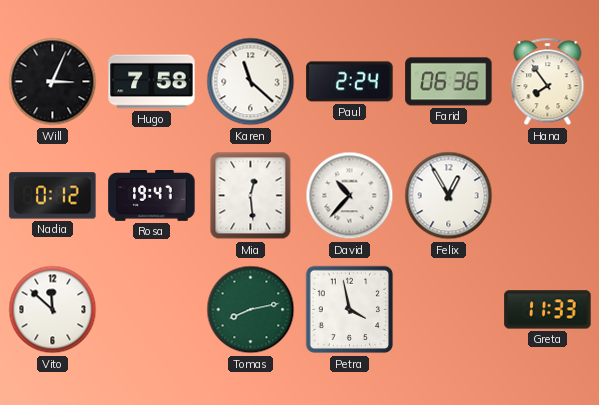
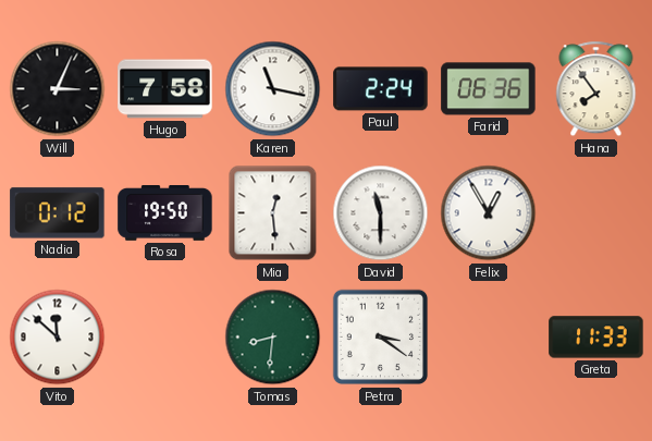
Karen: 11:22 -> 11:17 (273, 89)
Rosa: 19:47 -> 19:50 (165, 213)
David: 10:37 -> 11:30 (381, 213)
Tomas: 8:13 -> 8:31 (273, 338)
Petra: 3:58 -> 3:21 (381, 338)
